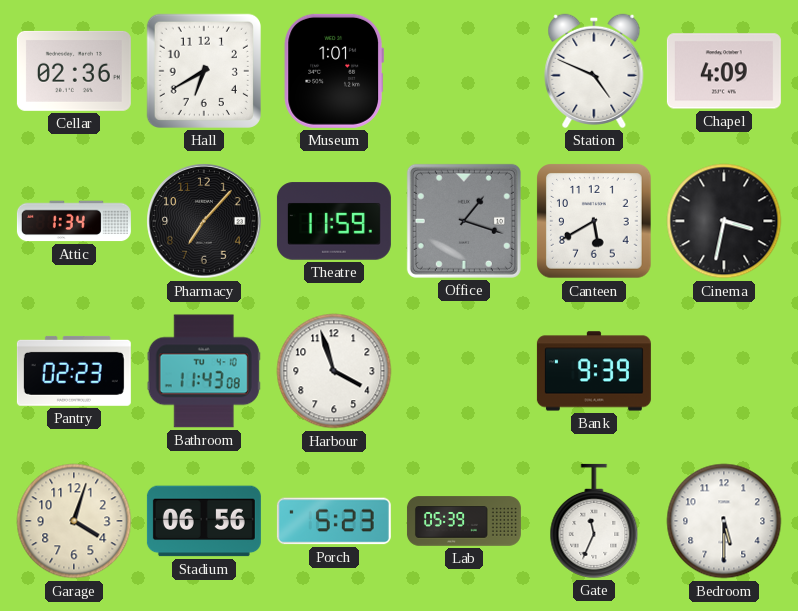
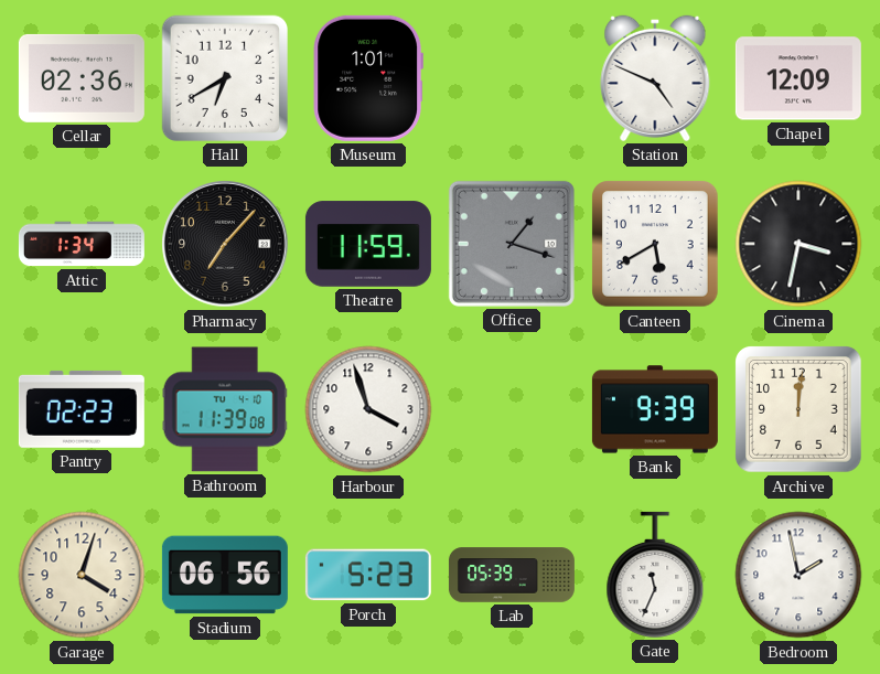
Chapel: 4:09 -> 12:09 (798, 78)
Bathroom: 11:43 -> 11:39 (225, 409)
Archive: none -> 12:01 (798, 409)
Bedroom: 5:30 -> 1:58 (798, 575)
